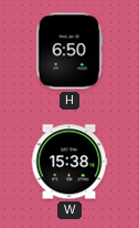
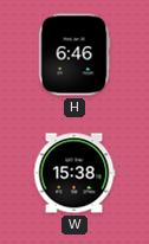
H: 6:50 -> 6:46 (74, 54)
